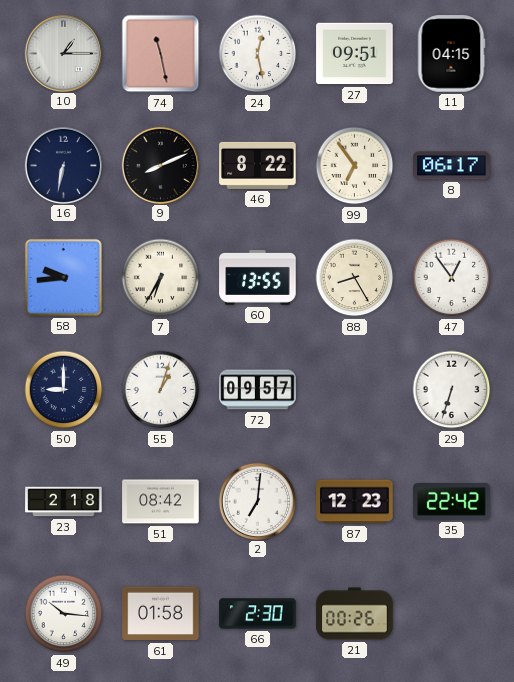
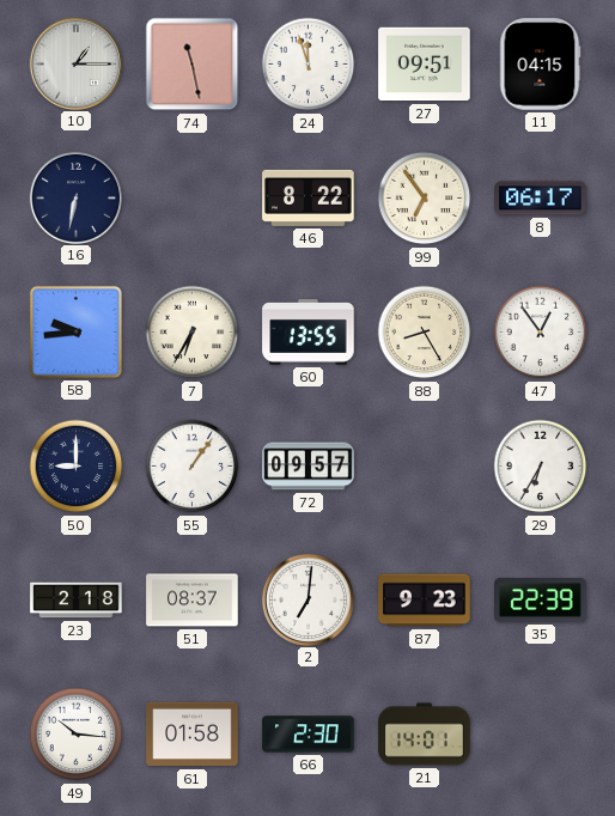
24: 12:28 -> 11:57 (309, 65)
9: 8:11 -> none (160, 165)
55: 1:03 -> 1:06 (193, 467)
29: 6:33 -> 6:35 (541, 467)
51: 08:42 -> 08:37 (193, 601)
87: 12:23 -> 9:23 (425, 601)
35: 22:42 -> 22:39 (541, 601)
21: 00:26 -> 14:01 (425, 735)
